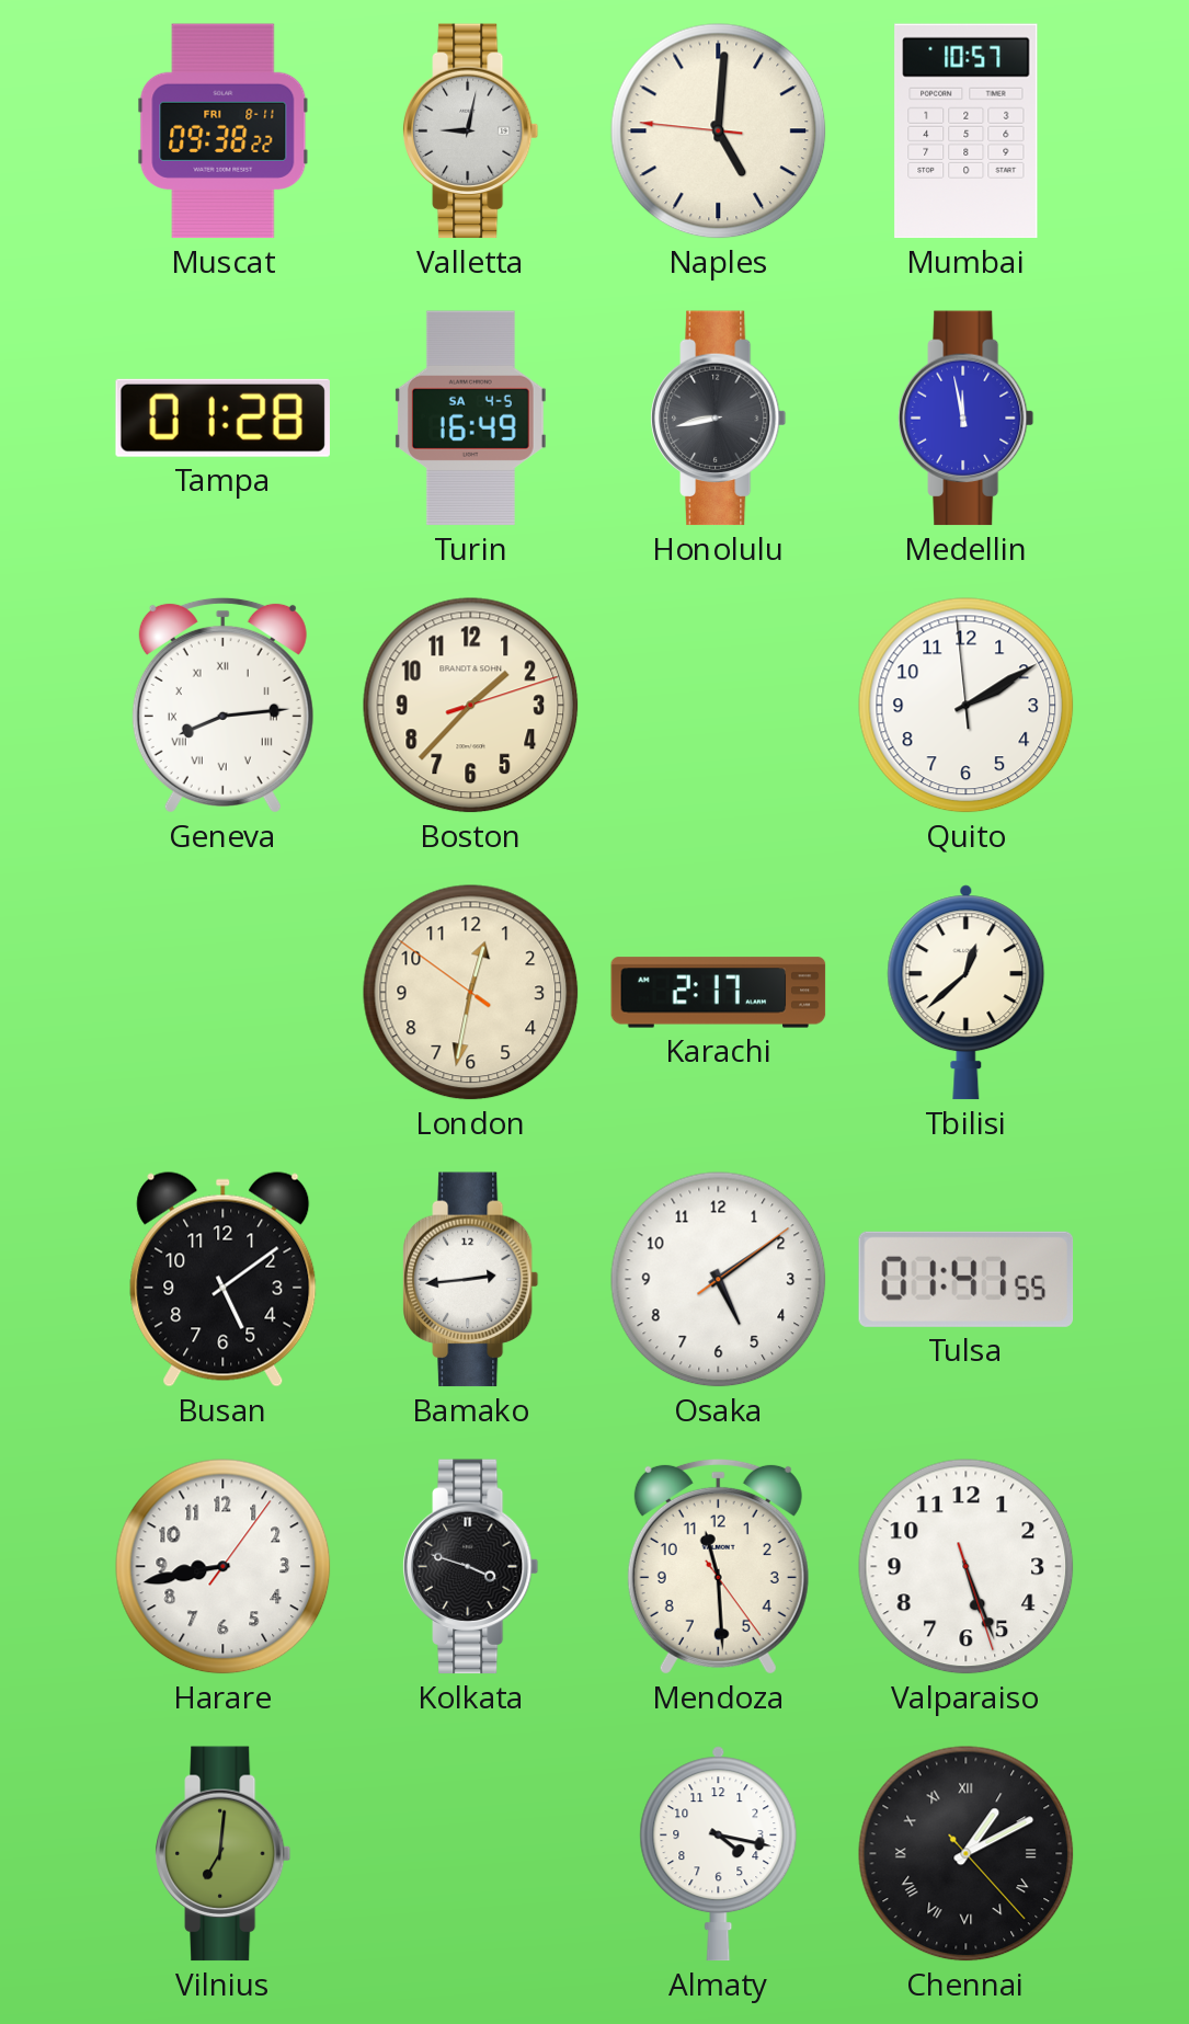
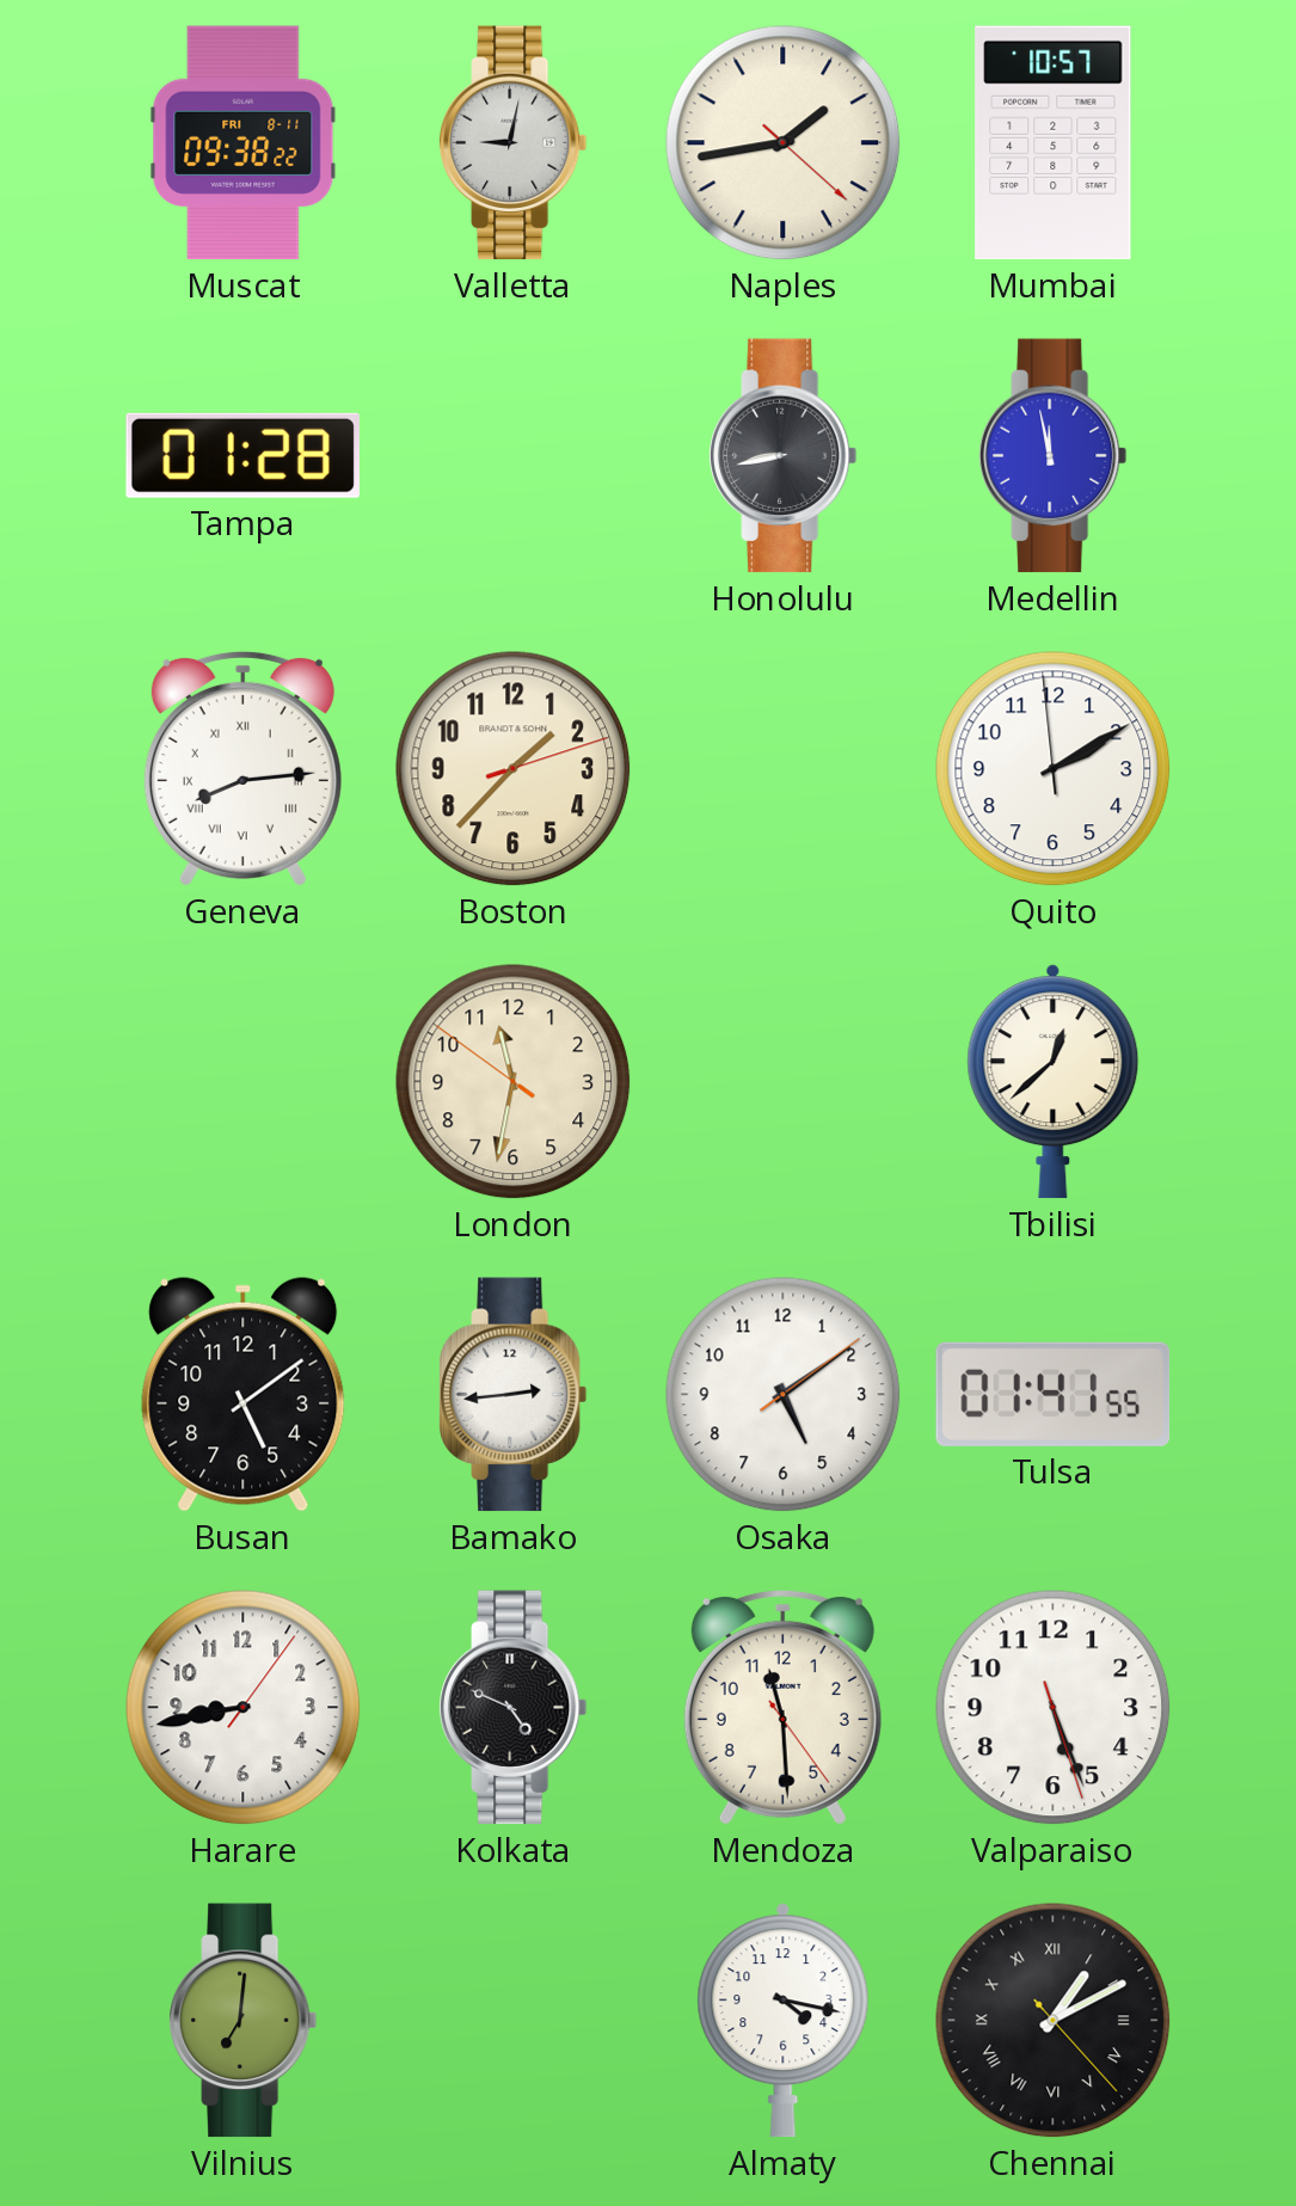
Naples: 5:00 -> 1:43 (784, 143)
Turin: 16:49 -> none (470, 419)
London: 12:31 -> 11:31 (514, 1082)
Karachi: 2:17 -> none (719, 993)
Kolkata: 3:48 -> 4:49 (512, 1708)
